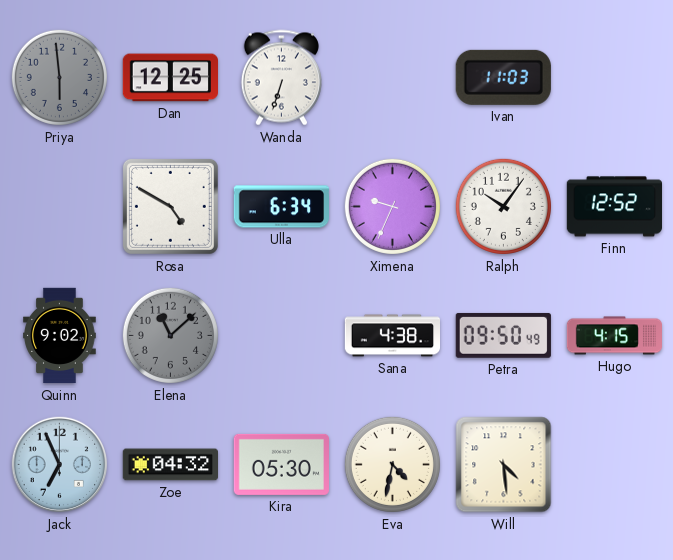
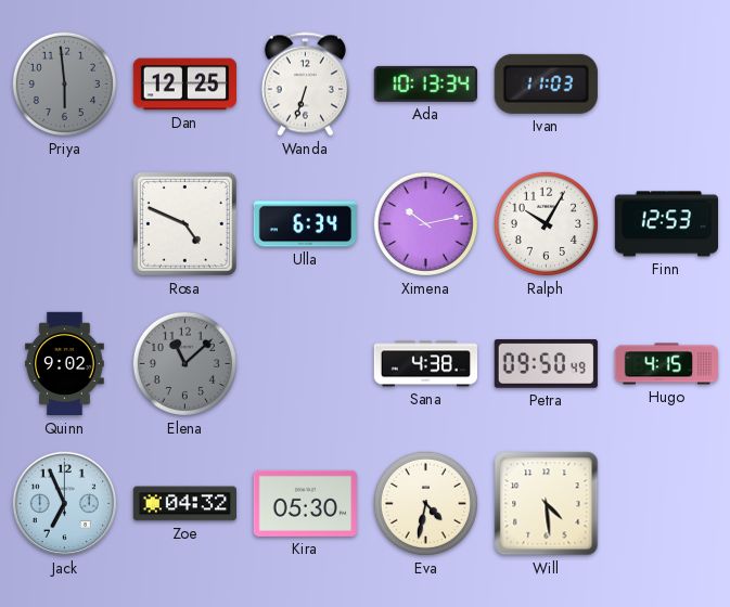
Ada: none -> 10:13 (425, 83)
Rosa: 4:50 -> 4:49 (184, 223)
Ximena: 9:34 -> 10:13 (425, 223)
Ralph: 10:06 -> 10:05 (546, 223)
Finn: 12:52 -> 12:53 (666, 224)
